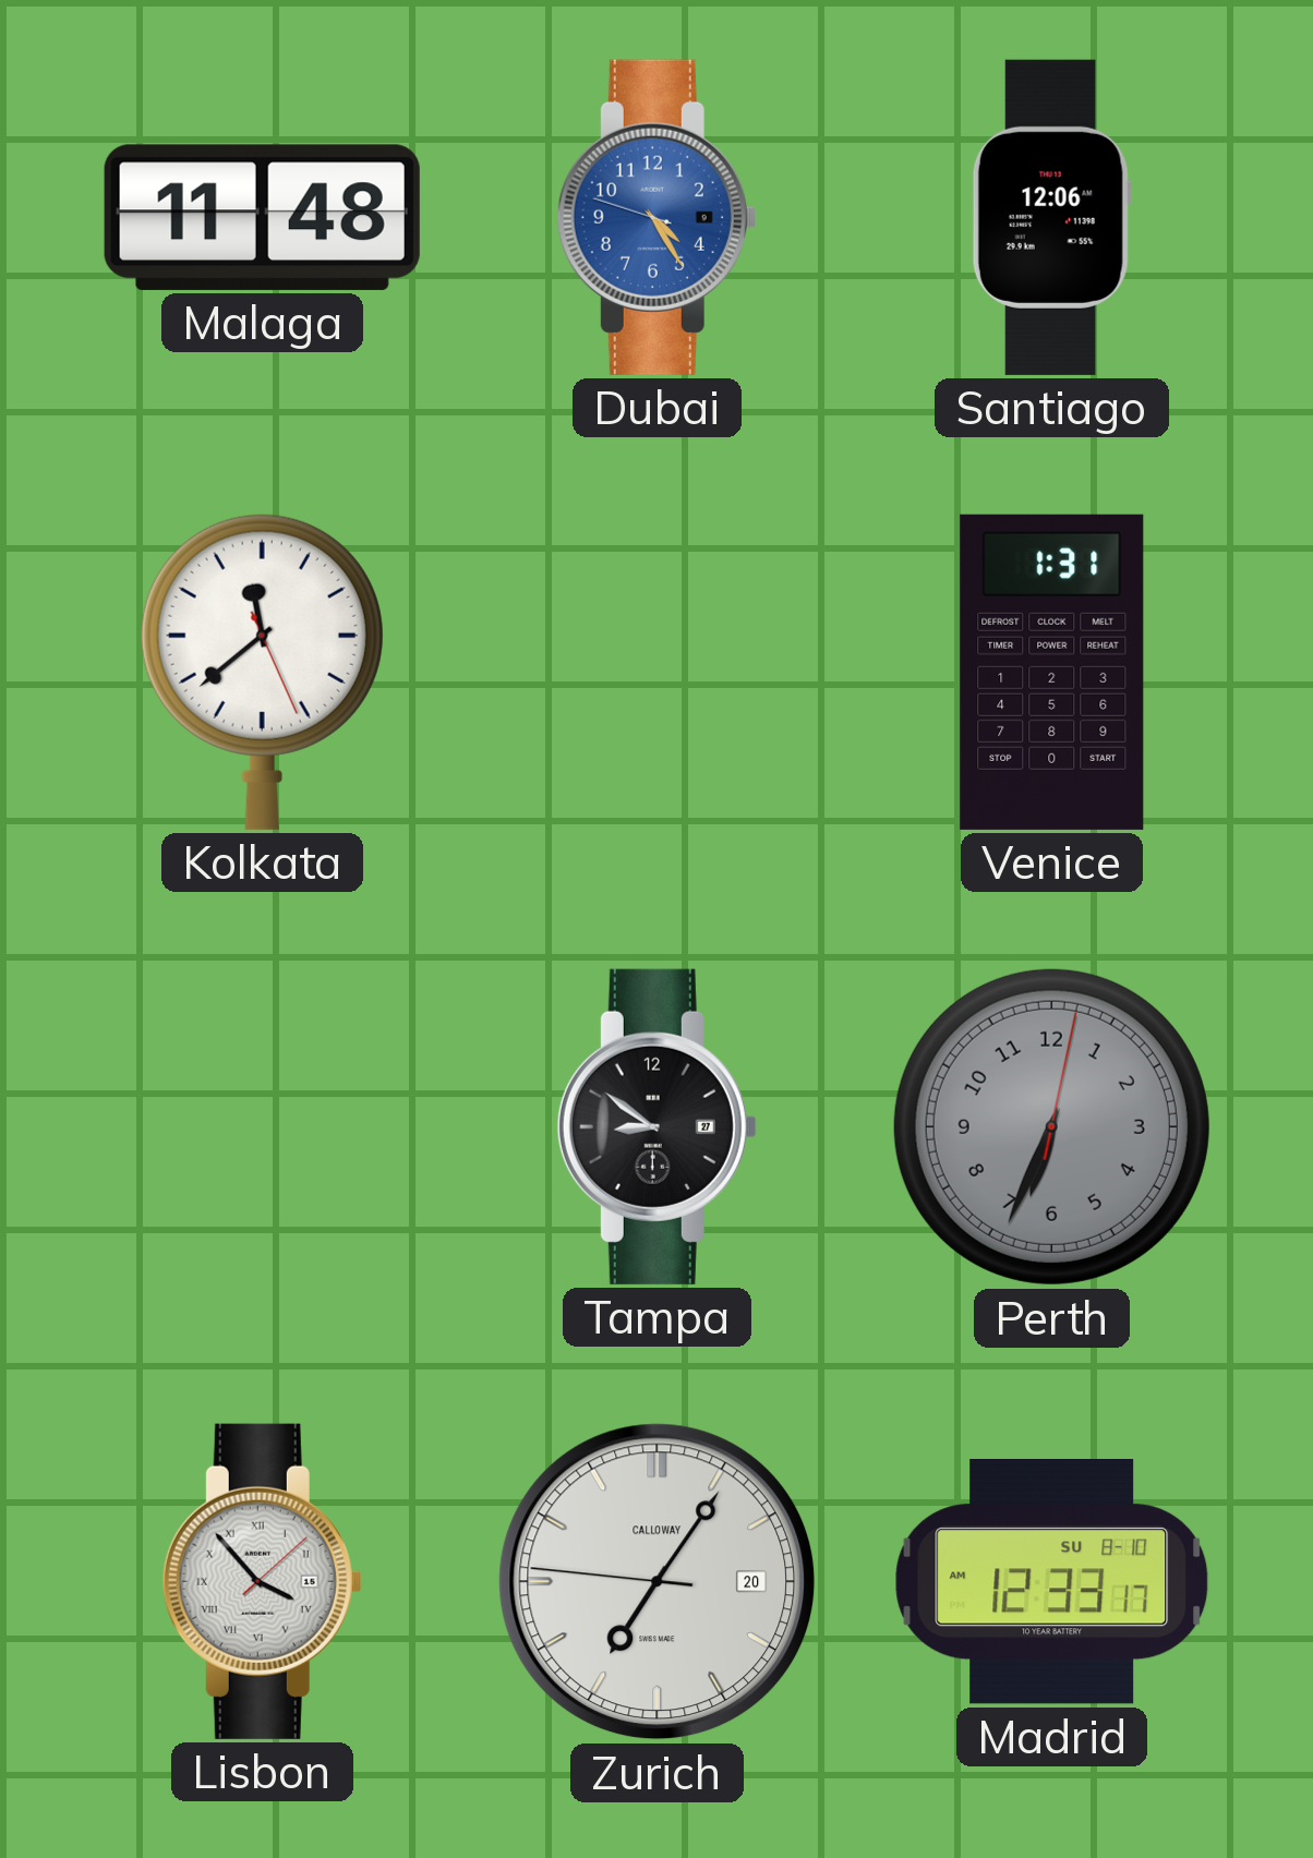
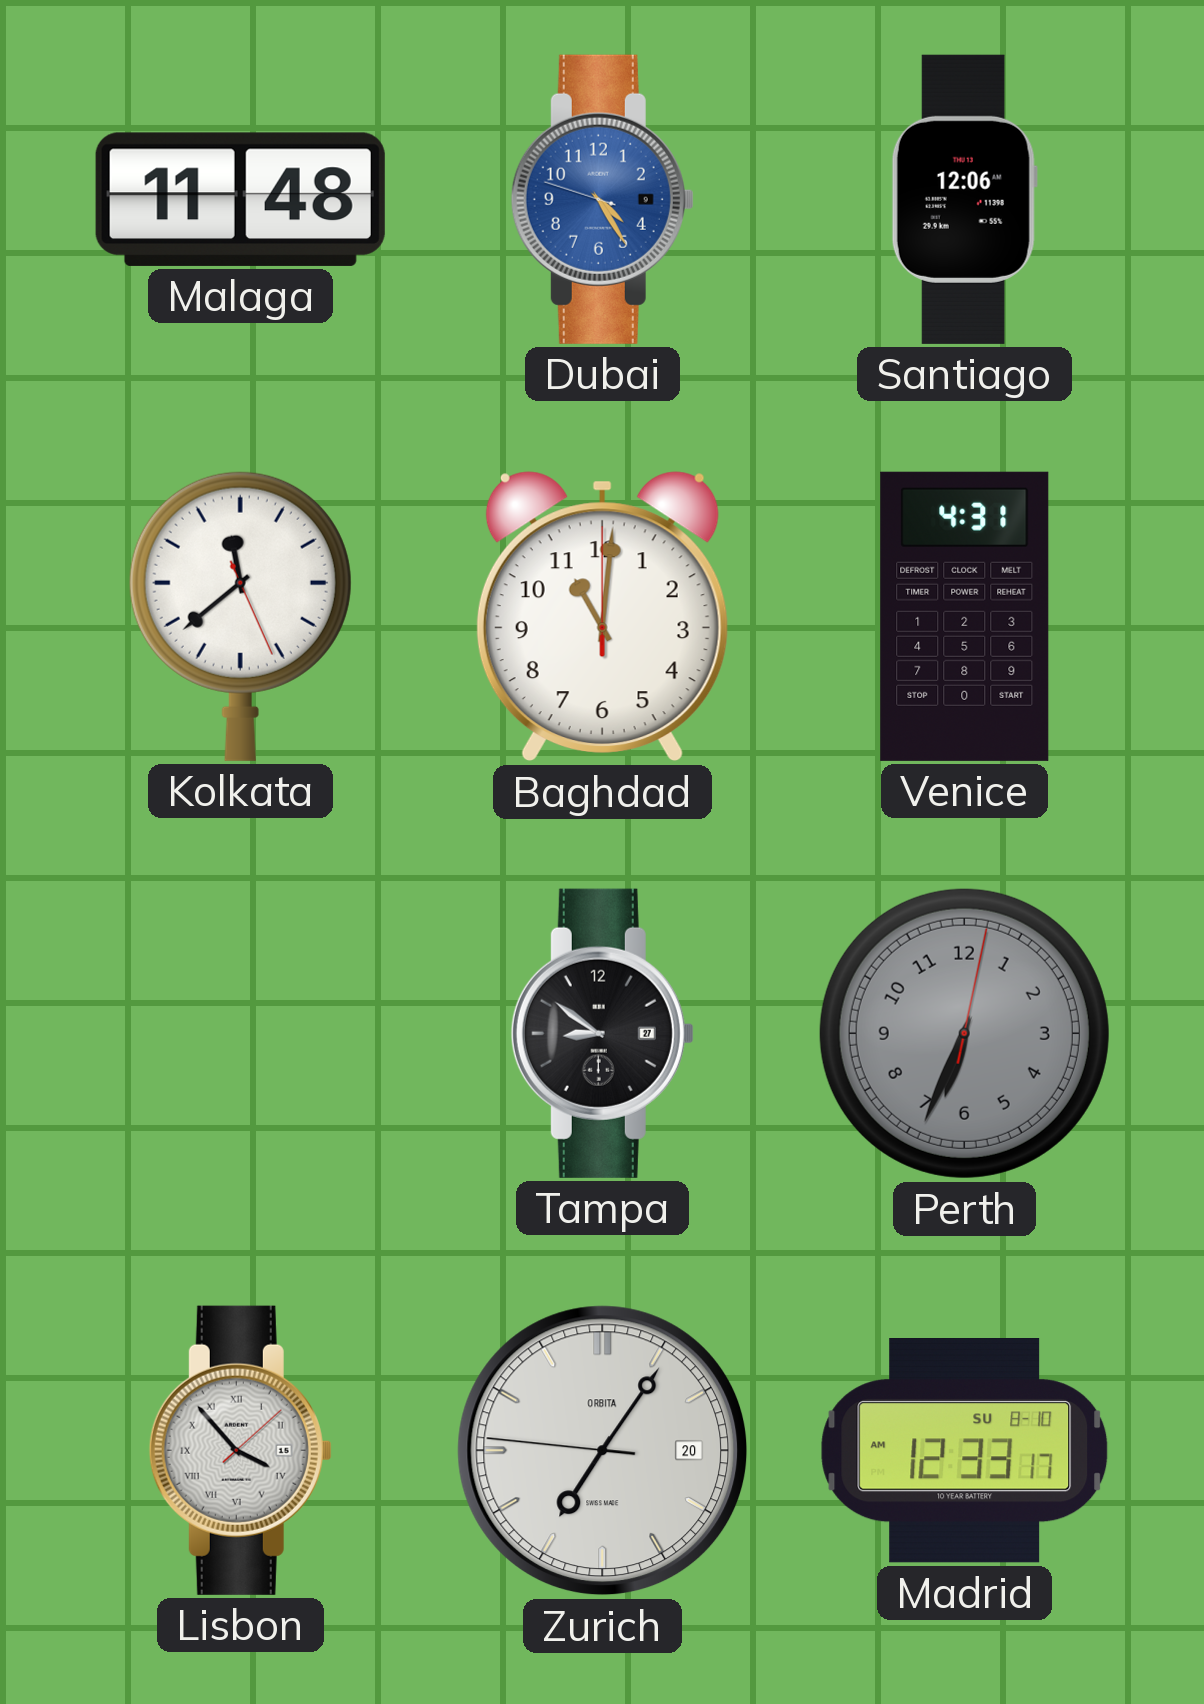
Baghdad: none -> 11:01 (602, 617)
Venice: 1:31 -> 4:31 (965, 616)
Zurich brand: CALLOWAY -> ORBITA (603, 1451)
